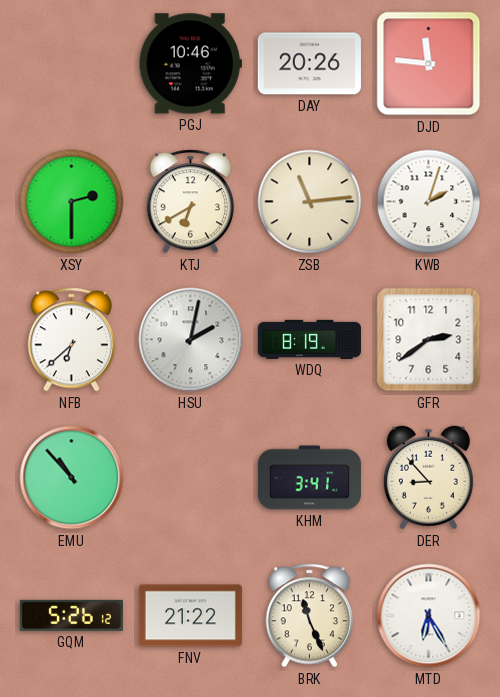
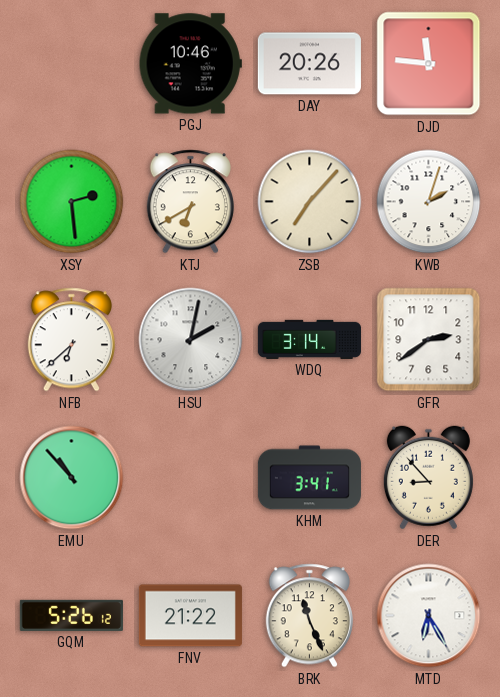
XSY: 2:30 -> 2:29 (72, 202)
ZSB: 11:14 -> 7:07 (310, 202)
WDQ: 8:19 -> 3:14 (309, 339)
